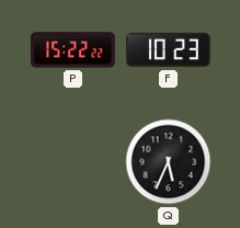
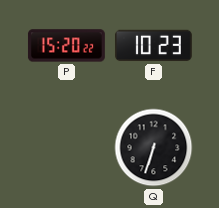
P: 15:22 -> 15:20 (66, 46)
Q: 5:34 -> 6:33 (154, 148)
